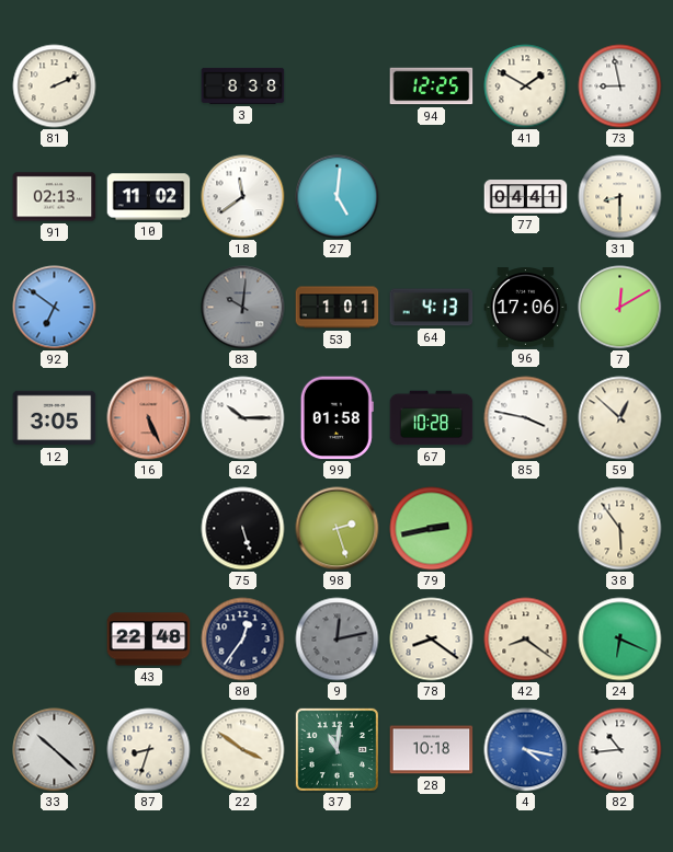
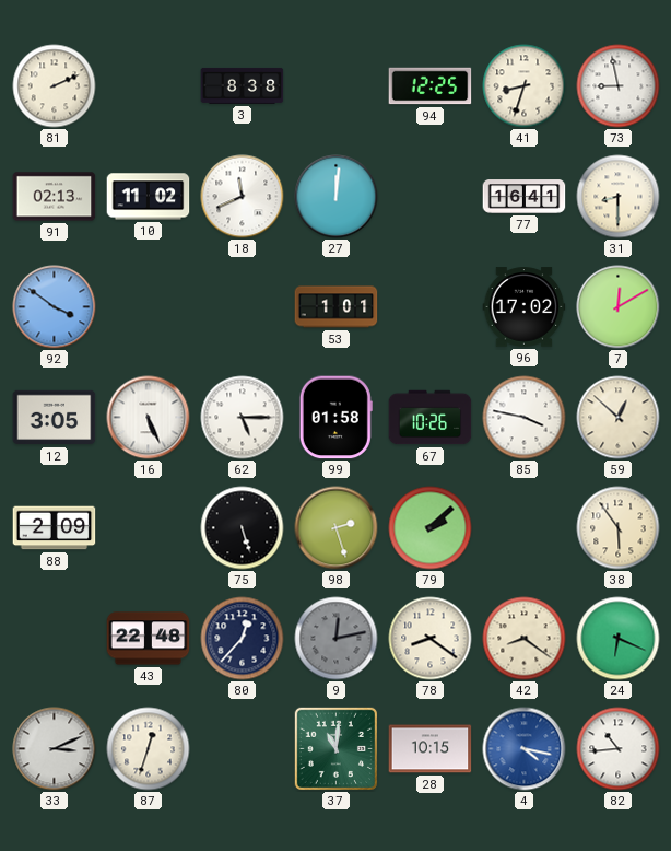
41: 1:50 -> 8:33 (525, 86)
18: 11:39 -> 11:41 (243, 197)
27: 5:01 -> 12:01 (337, 197)
77: 04:41 -> 16:41 (525, 197)
92: 6:51 -> 3:51 (55, 307)
83: 10:01 -> none (243, 308)
64: 4:13 -> none (432, 308)
96: 17:06 -> 17:02 (525, 307)
16 dial: salmon -> white (149, 418)
62: 10:15 -> 5:15 (243, 418)
67: 10:28 -> 10:26 (431, 418)
88: none -> 2:09 (55, 528)
79: 2:43 -> 2:08 (431, 528)
80: 12:36 -> 12:37 (243, 639)
33: 10:22 -> 3:11 (55, 749)
87: 8:33 -> 12:33 (149, 749)
22: 3:51 -> none (243, 750)
28: 10:18 -> 10:15 (431, 749)
